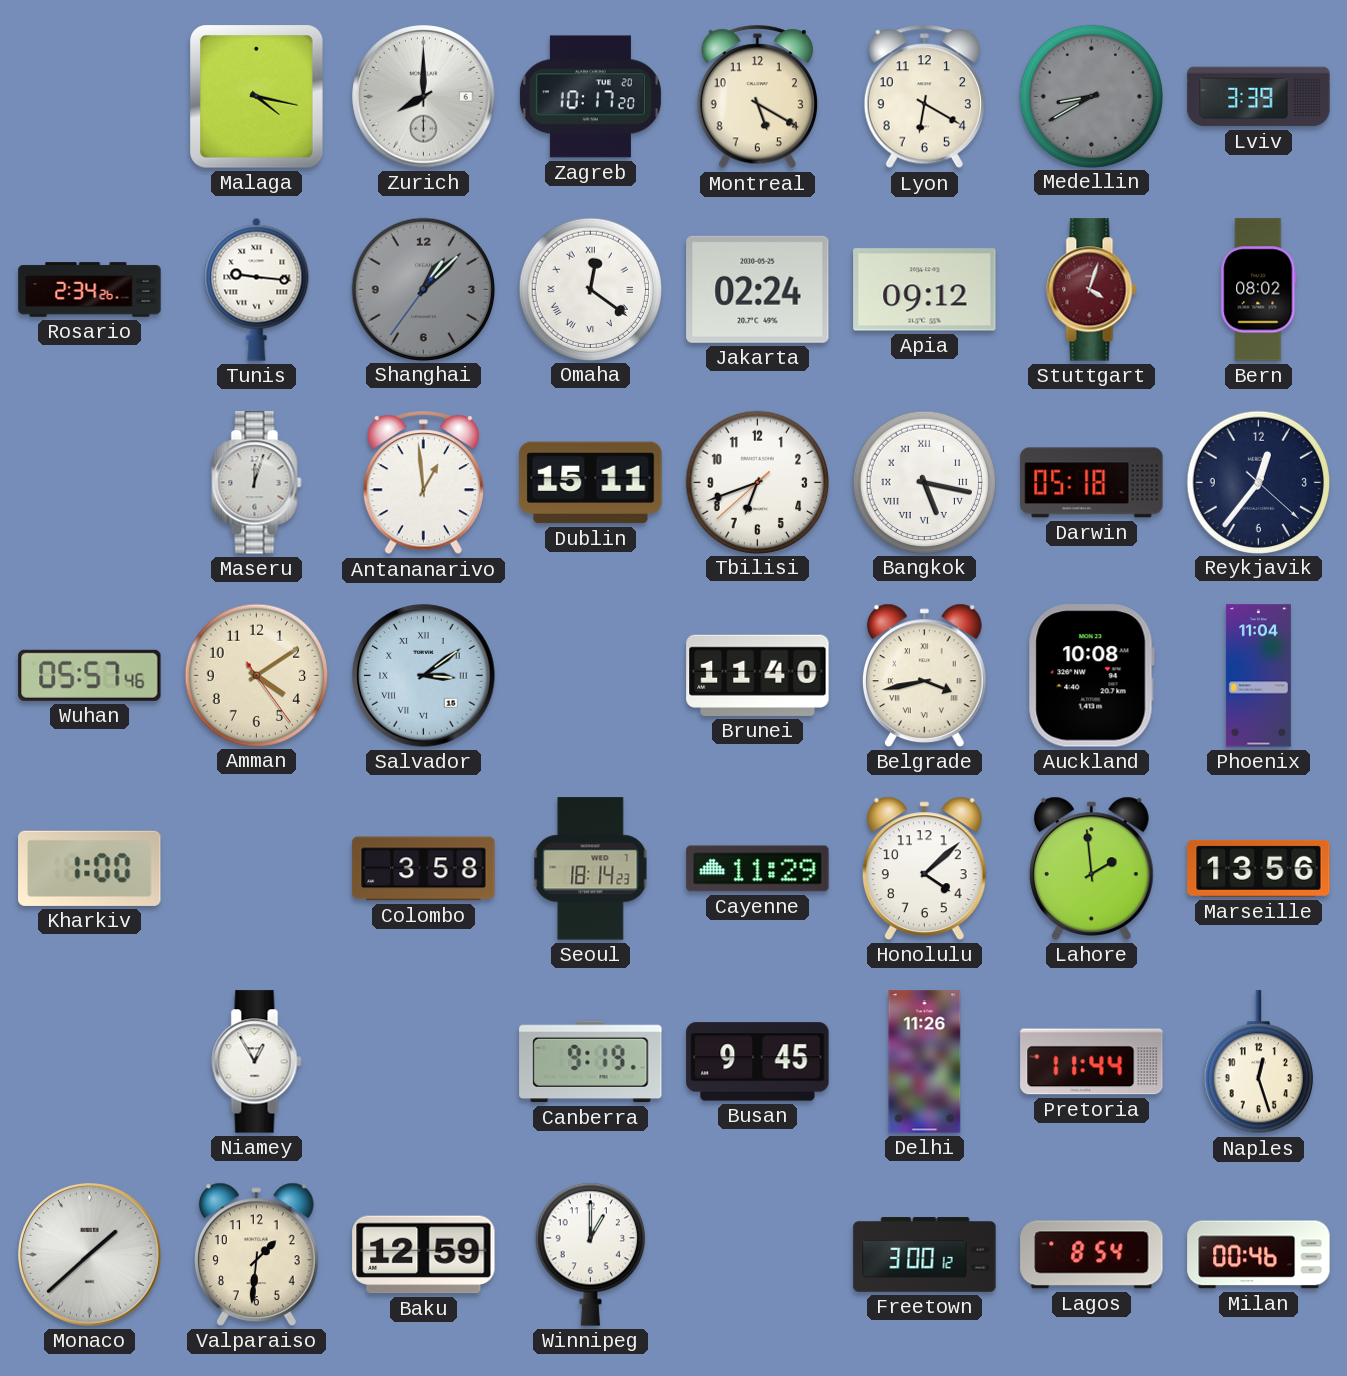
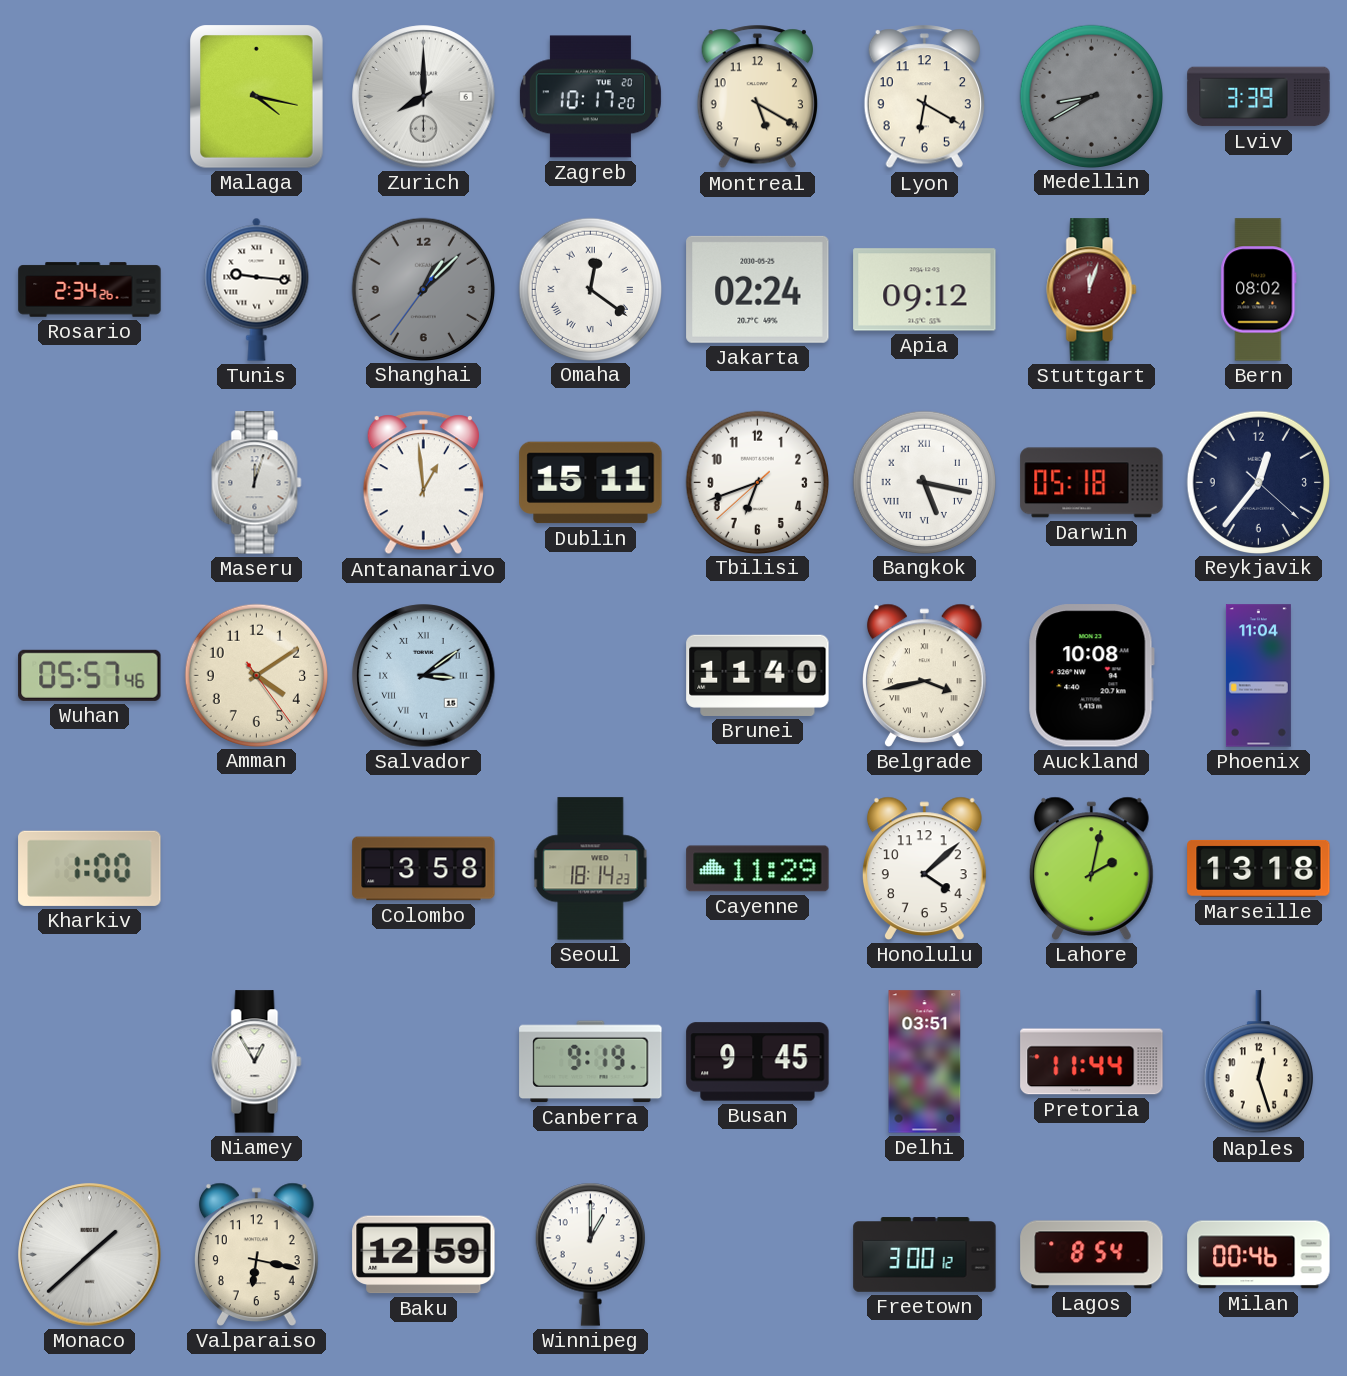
Stuttgart: 4:03 -> 12:03 (1092, 290)
Lahore: 1:59 -> 2:02 (1091, 868)
Marseille: 13:56 -> 13:18 (1259, 868)
Delhi: 11:26 -> 03:51 (925, 1062)
Valparaiso: 1:31 -> 6:17 (256, 1254)
